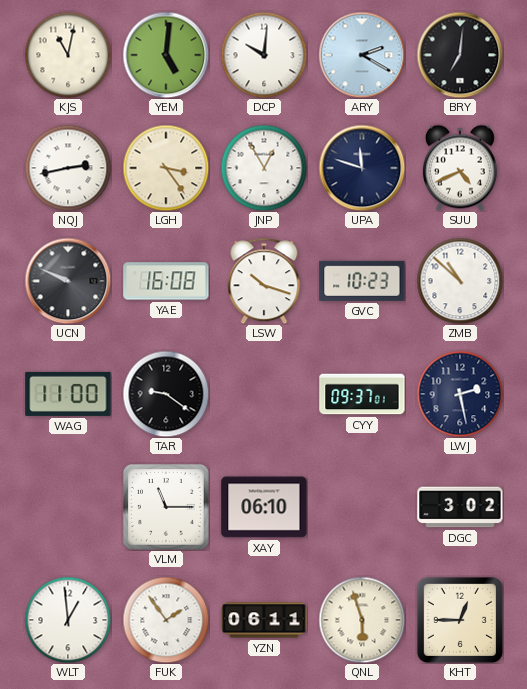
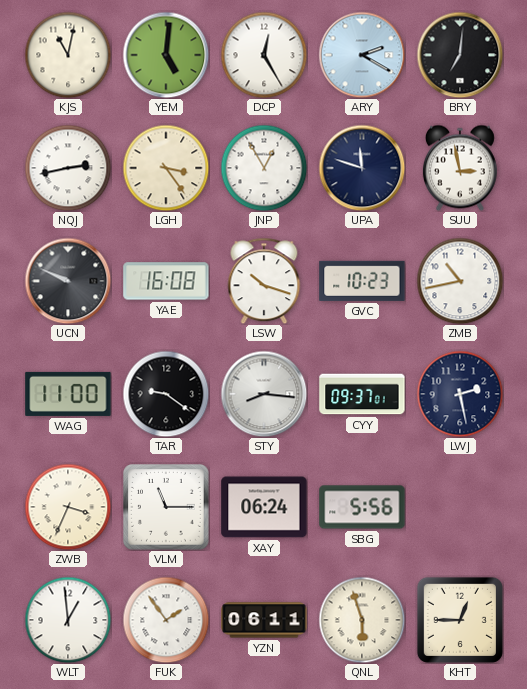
DCP: 10:01 -> 12:25 (264, 55)
SUU: 4:41 -> 2:58 (460, 168)
ZMB: 10:52 -> 10:43 (460, 281)
STY: none -> 8:16 (264, 394)
ZWB: none -> 3:34 (68, 507)
XAY: 06:10 -> 06:24 (264, 507)
SBG: none -> 5:56 (362, 507)
DGC: 3:02 -> none (460, 507)
